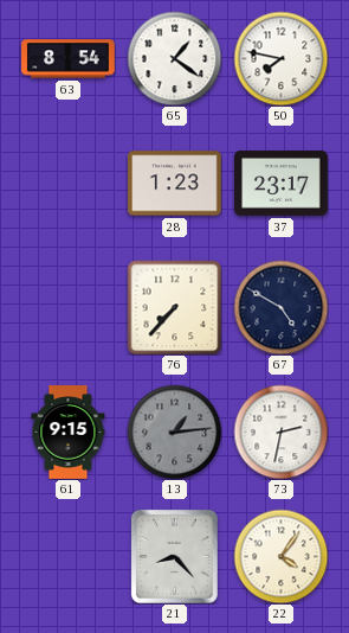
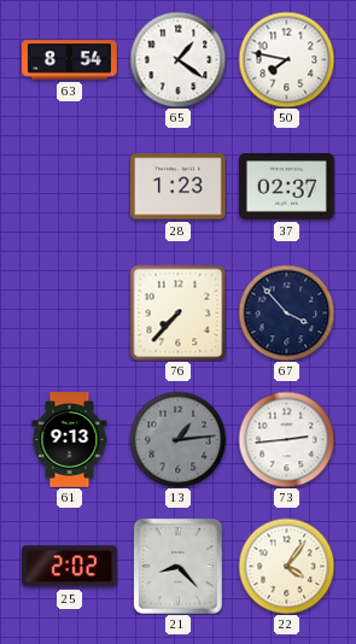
37: 23:17 -> 02:37 (287, 187)
67: 4:50 -> 3:53 (286, 312)
61: 9:15 -> 9:13 (70, 440)
73: 2:32 -> 2:44 (286, 439)
25: none -> 2:02 (69, 567)
